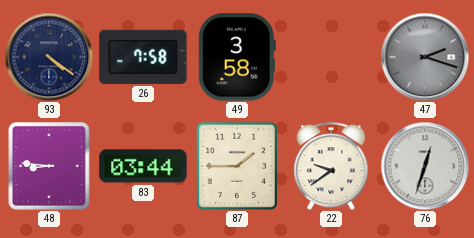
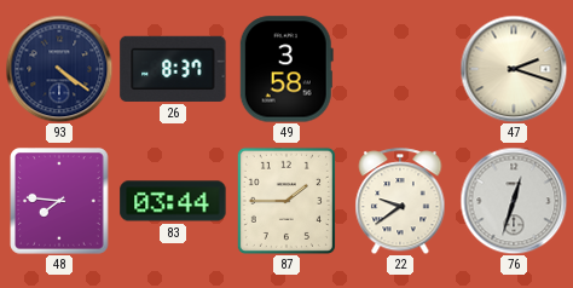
26: 7:58 -> 8:37 (173, 69)
47 dial: grey -> cream (514, 69)
48: 8:46 -> 7:46 (59, 201)
